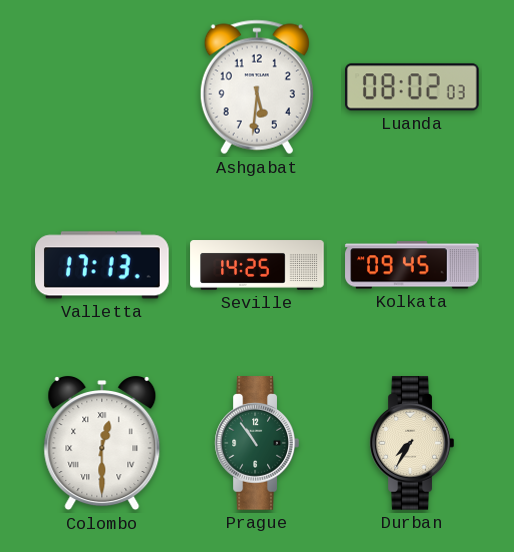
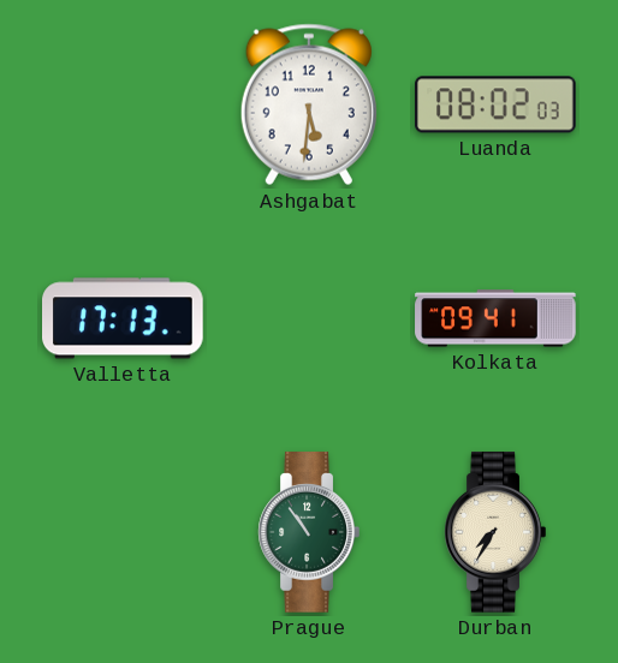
Seville: 14:25 -> none (257, 265)
Kolkata: 09:45 -> 09:41 (495, 318)
Colombo: 12:30 -> none (102, 444)
